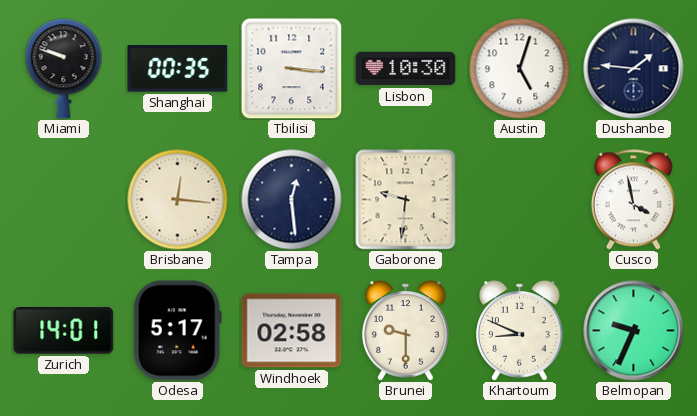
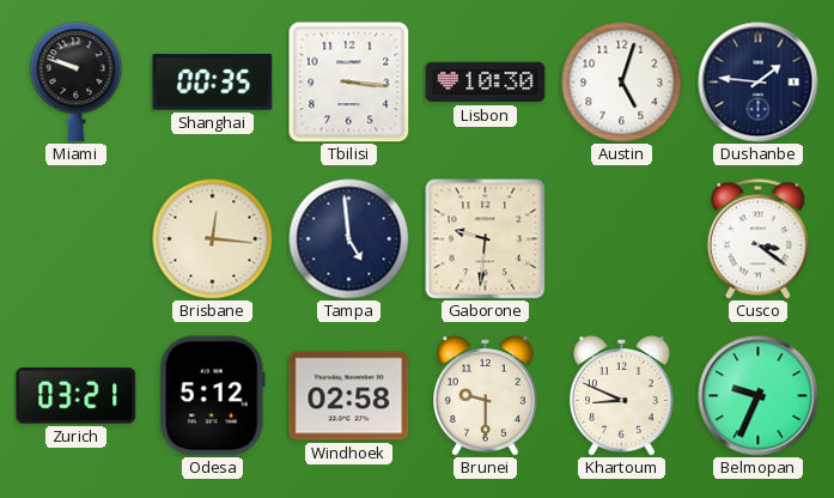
Tampa: 12:29 -> 4:59 (349, 239)
Cusco: 3:58 -> 3:21 (757, 239)
Zurich: 14:01 -> 03:21 (77, 396)
Odesa: 5:17 -> 5:12 (212, 396)
